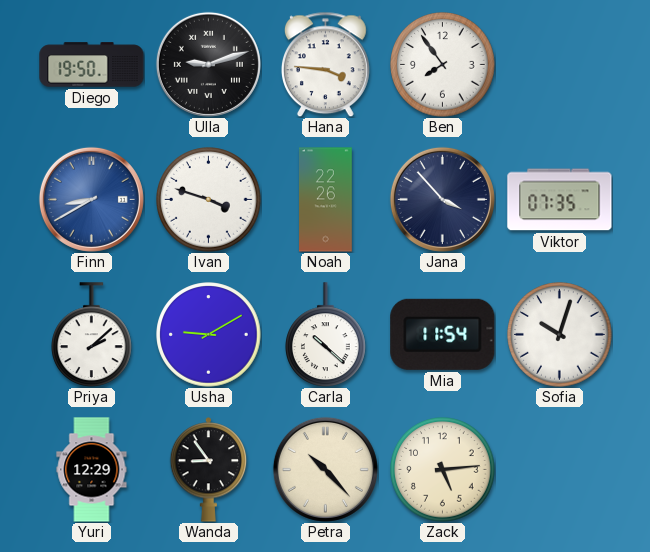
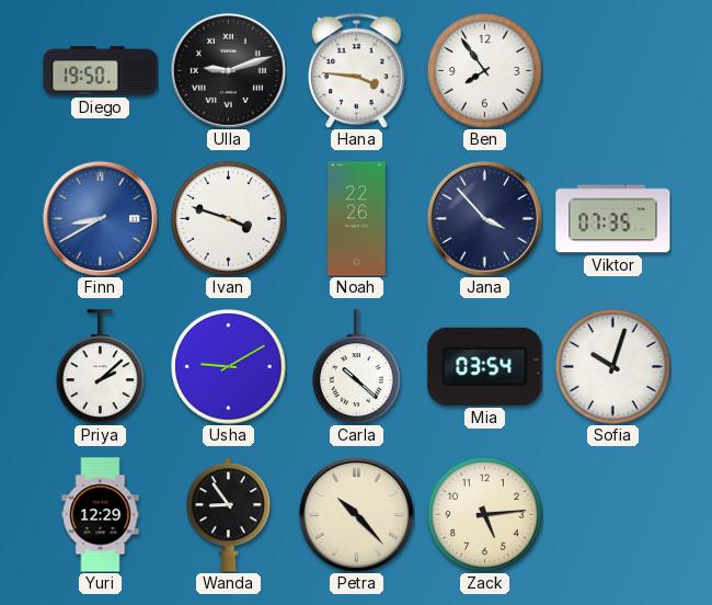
Mia: 11:54 -> 03:54 (485, 366)
